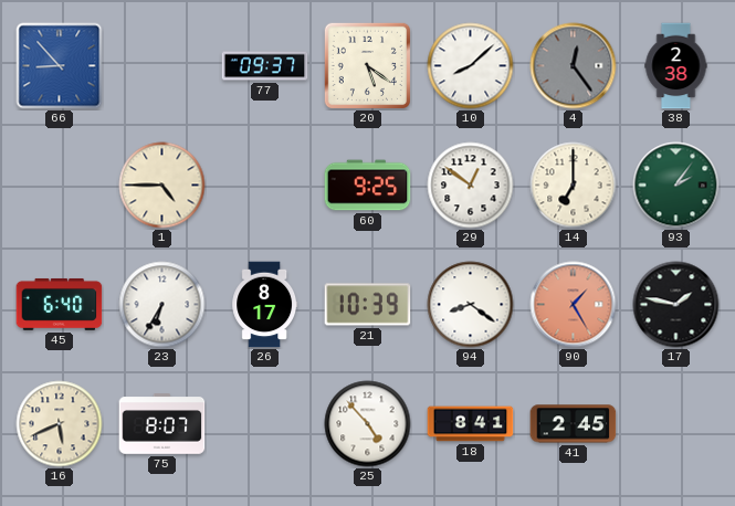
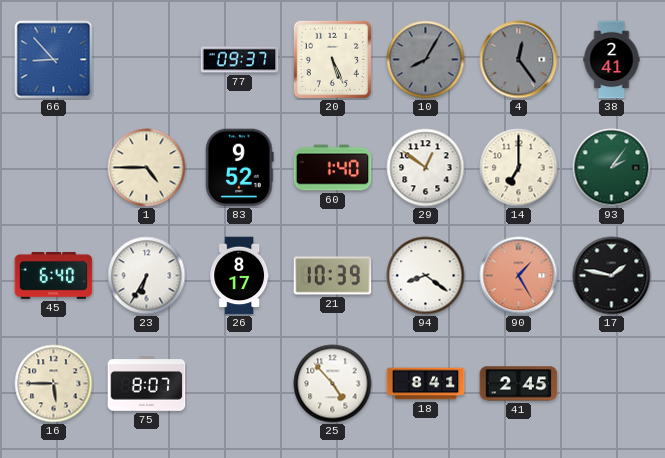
20: 5:21 -> 5:26 (332, 59)
10: 8:08 -> 8:05 (426, 60)
10 dial: white -> grey (426, 60)
38: 2:38 -> 2:41 (612, 60)
83: none -> 9:52 (240, 168)
60: 9:25 -> 1:40 (333, 168)
16: 5:41 -> 5:45 (54, 384)
